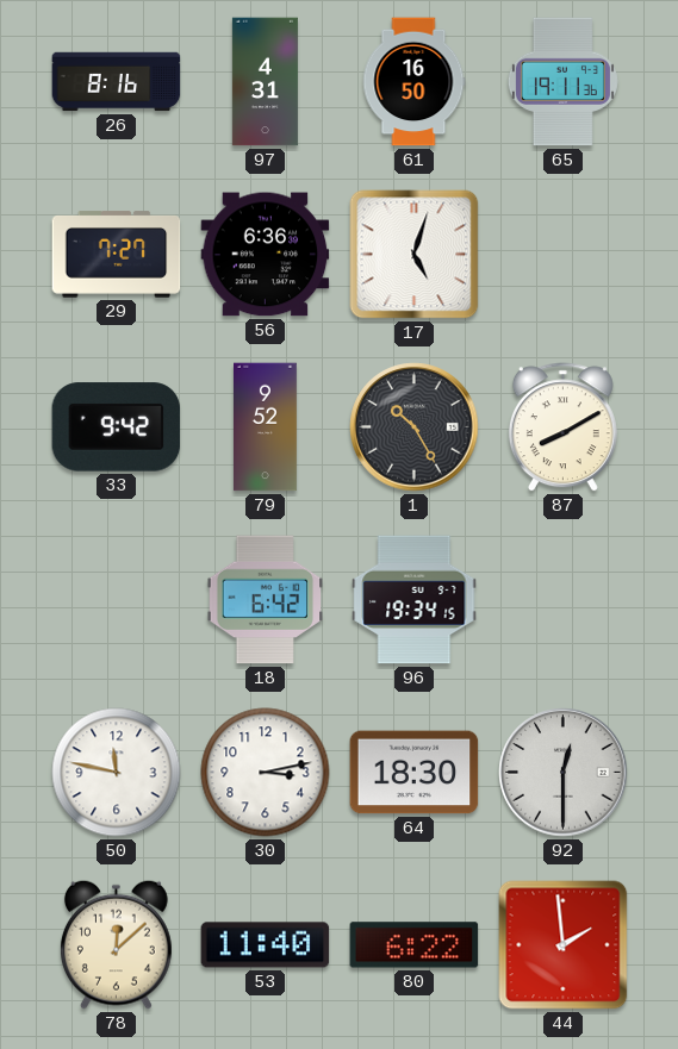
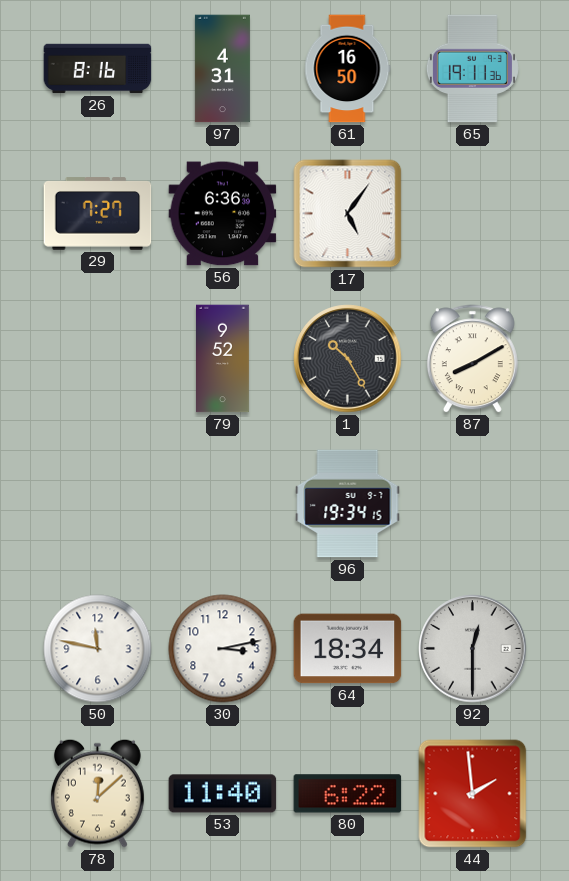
17: 5:03 -> 5:06 (348, 214)
33: 9:42 -> none (117, 427)
18: 6:42 -> none (266, 600)
64: 18:30 -> 18:34 (348, 649)
